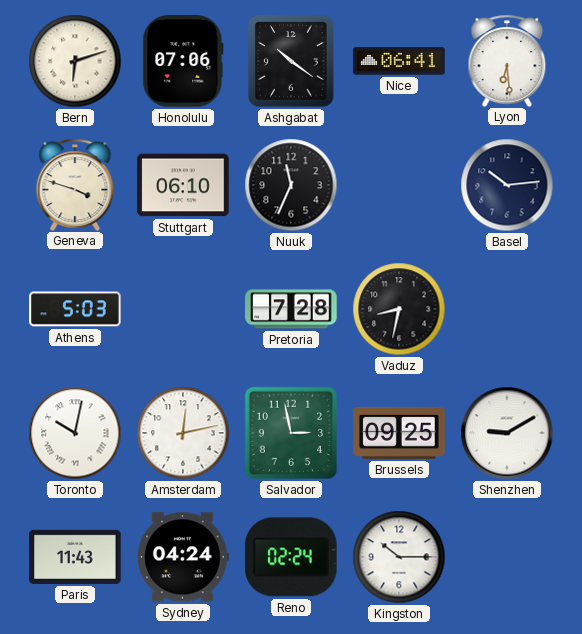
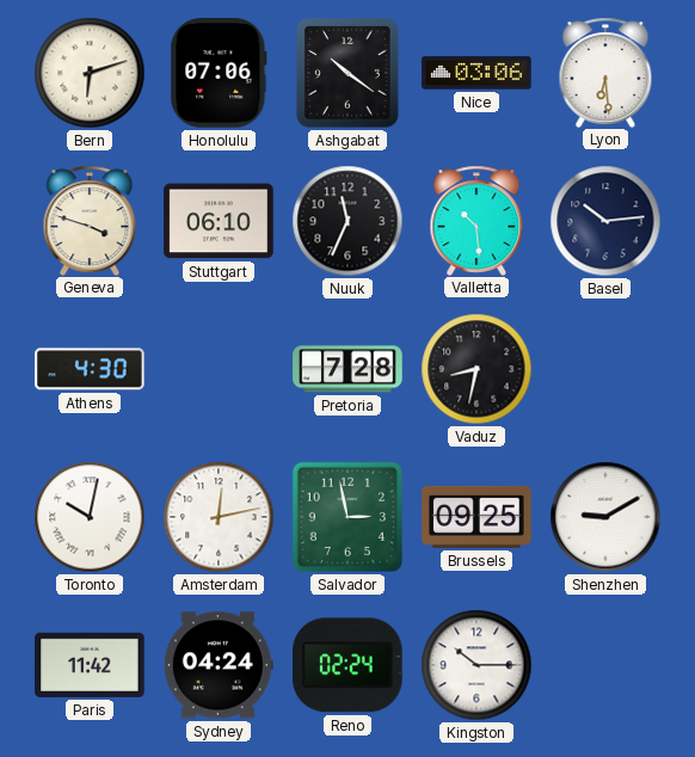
Nice: 06:41 -> 03:06 (476, 73)
Valletta: none -> 10:29 (476, 220)
Athens: 5:03 -> 4:30 (90, 369)
Paris: 11:43 -> 11:42 (90, 665)
